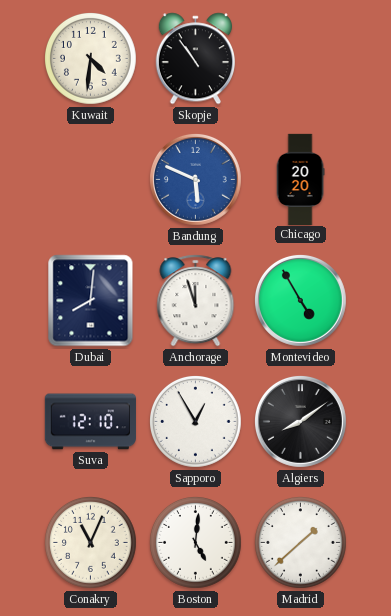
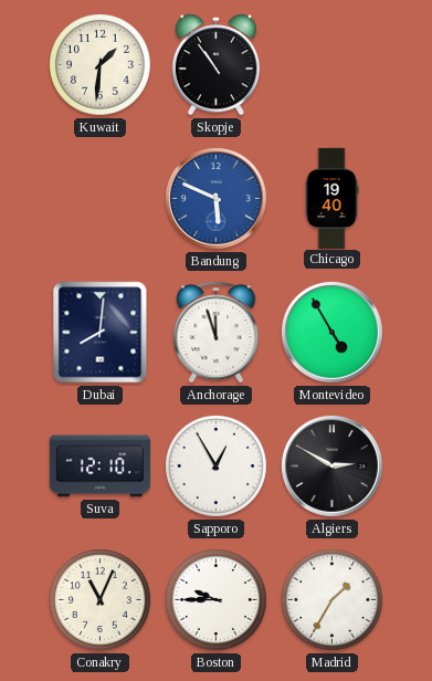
Kuwait: 4:31 -> 1:31 (101, 65)
Chicago: 20:20 -> 19:40 (331, 198)
Algiers: 8:09 -> 2:50 (331, 465)
Boston: 5:01 -> 9:45 (217, 600)
Madrid: 1:38 -> 1:35 (333, 600)
